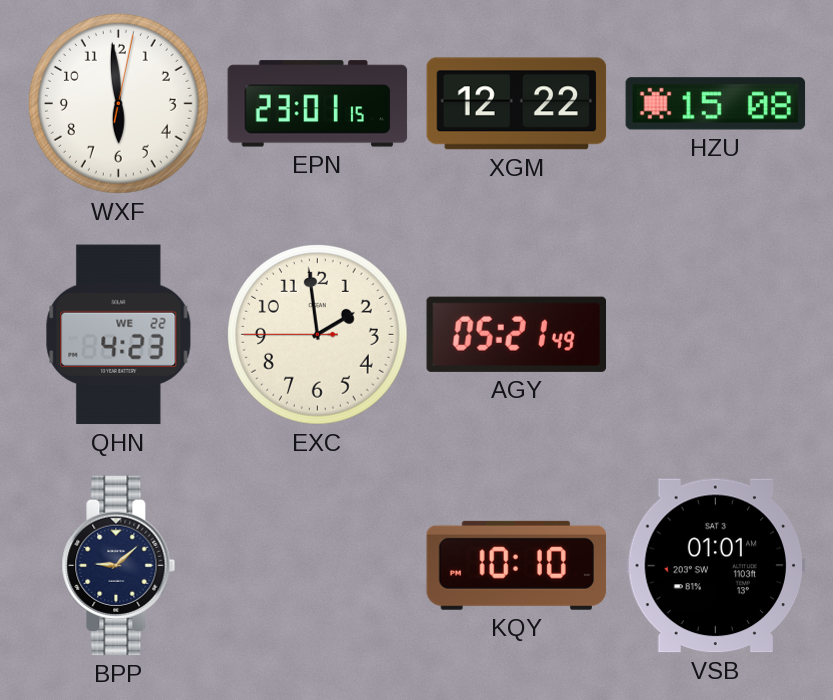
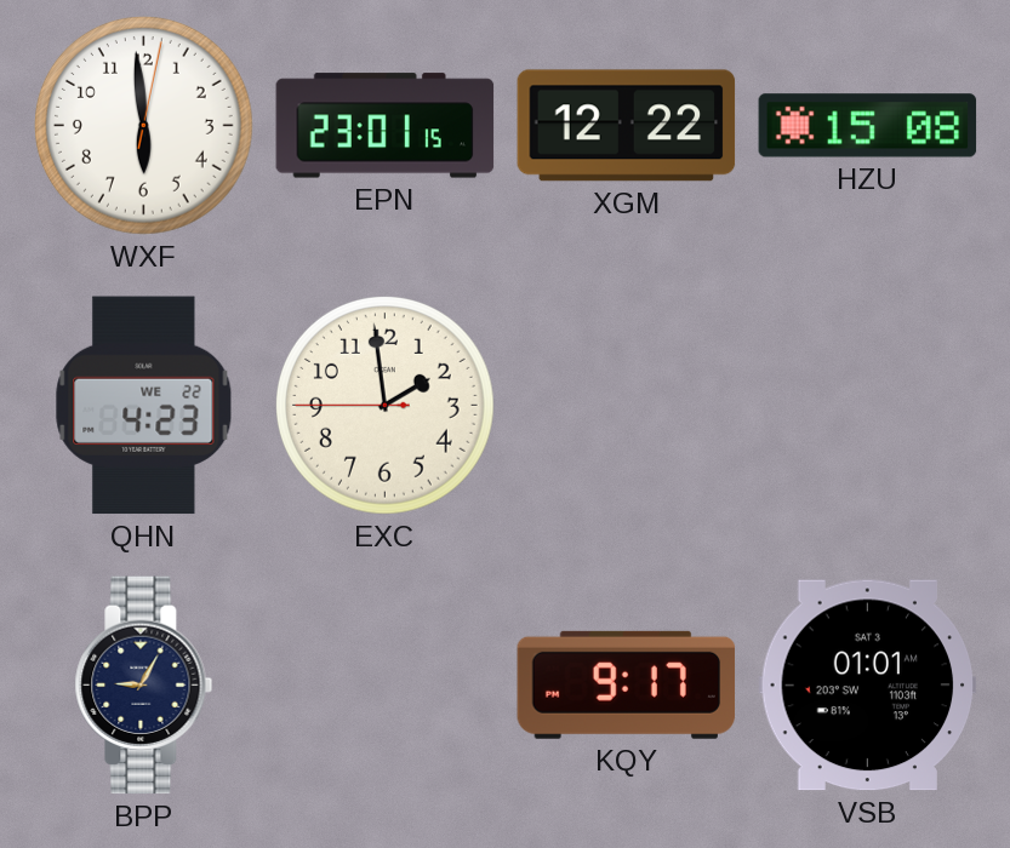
AGY: 05:21 -> none (516, 334)
BPP: 9:08 -> 9:05 (144, 686)
KQY: 10:10 -> 9:17 (627, 684)
